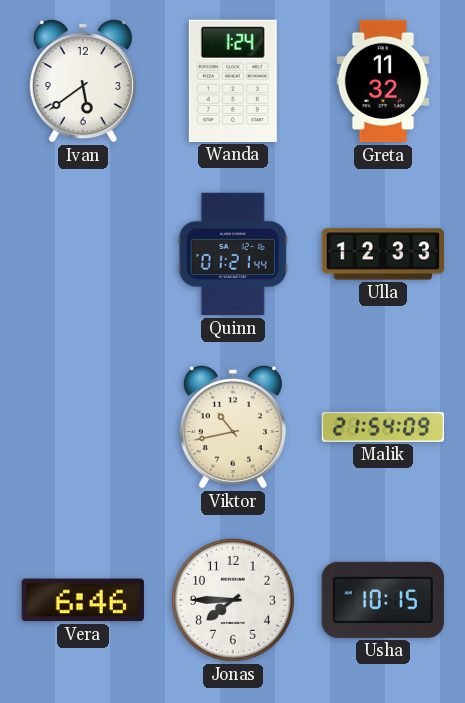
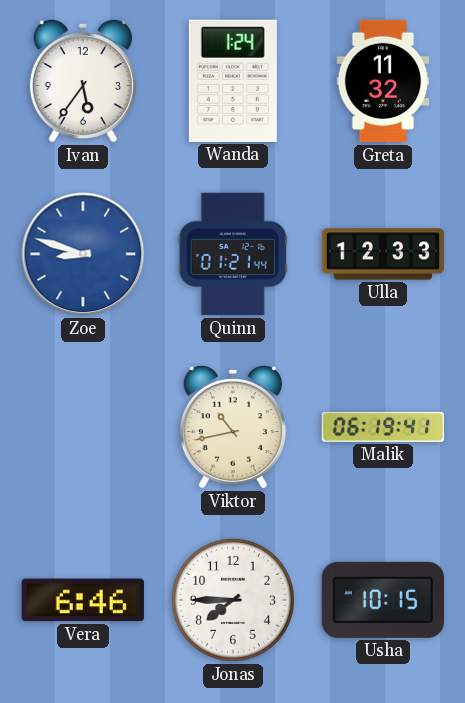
Ivan: 5:39 -> 5:36 (83, 81)
Zoe: none -> 8:48 (83, 254)
Malik: 21:54 -> 06:19 (382, 427)
